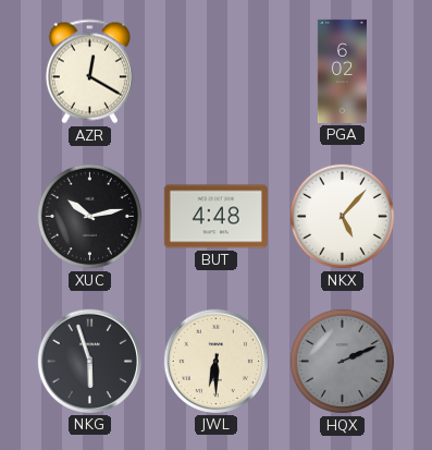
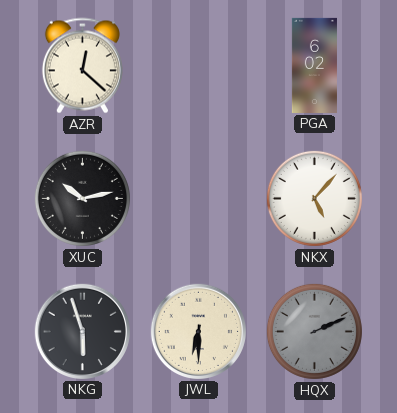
AZR: 12:20 -> 12:22 (82, 66)
BUT: 4:48 -> none (215, 217)
